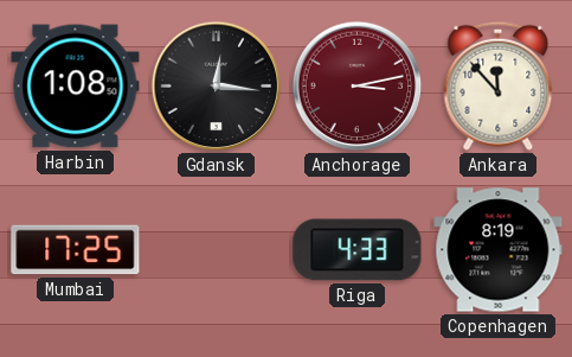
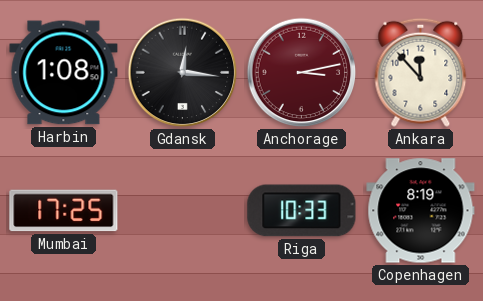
Riga: 4:33 -> 10:33 (302, 211)
